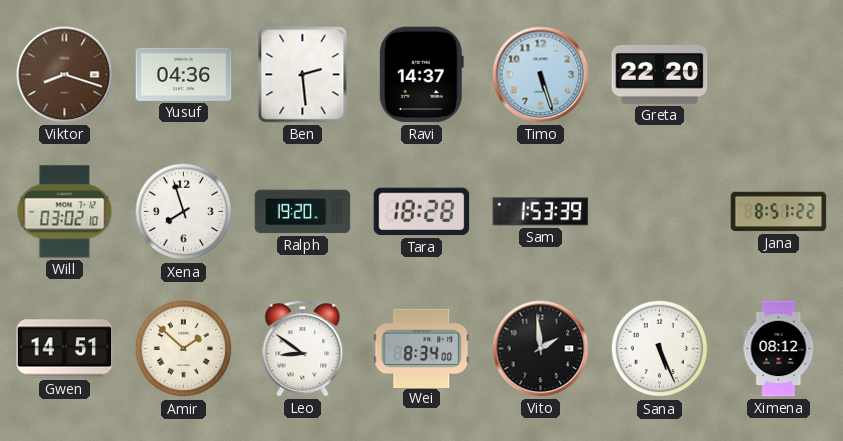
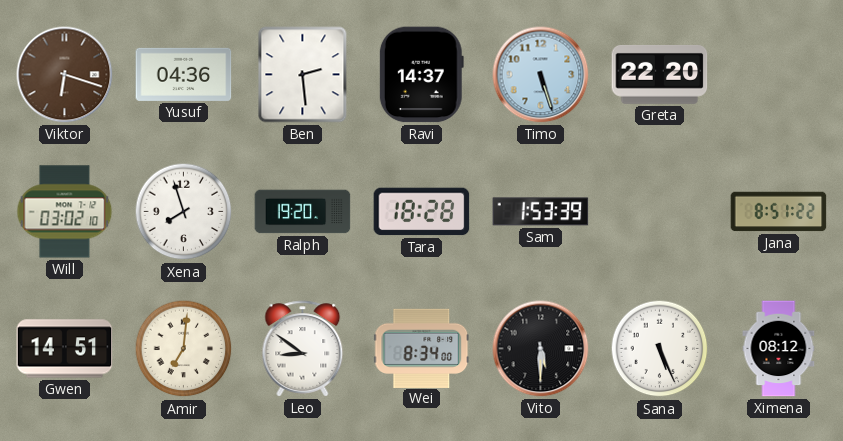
Viktor: 8:18 -> 6:18 (65, 75)
Amir: 1:52 -> 7:01 (184, 349)
Vito: 1:59 -> 5:30 (541, 349)
